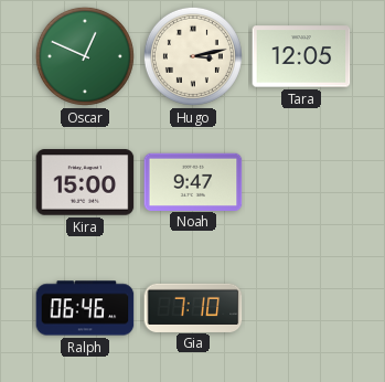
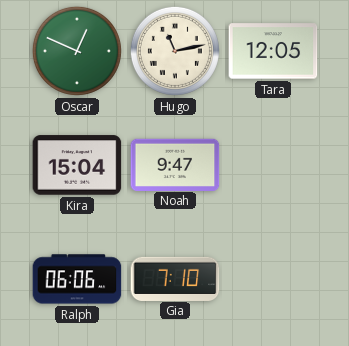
Hugo: 3:13 -> 11:13 (175, 51)
Kira: 15:00 -> 15:04 (77, 165)
Ralph: 06:46 -> 06:06 (77, 279)
